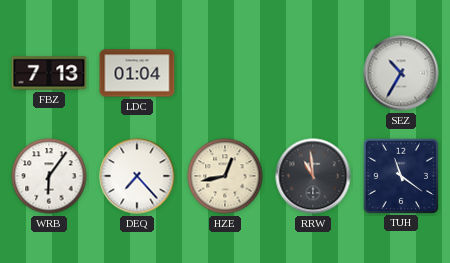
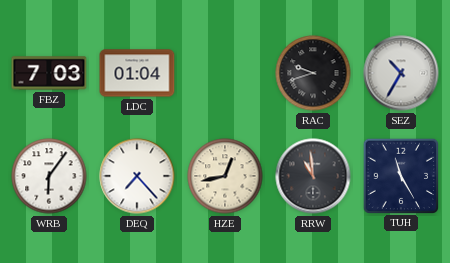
FBZ: 7:13 -> 7:03 (49, 73)
RAC: none -> 9:42 (313, 73)
TUH: 11:21 -> 11:25 (400, 175)
